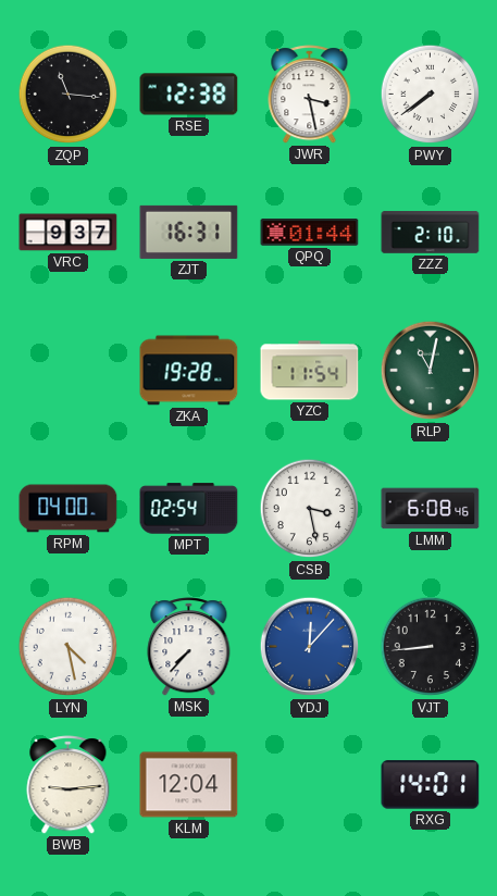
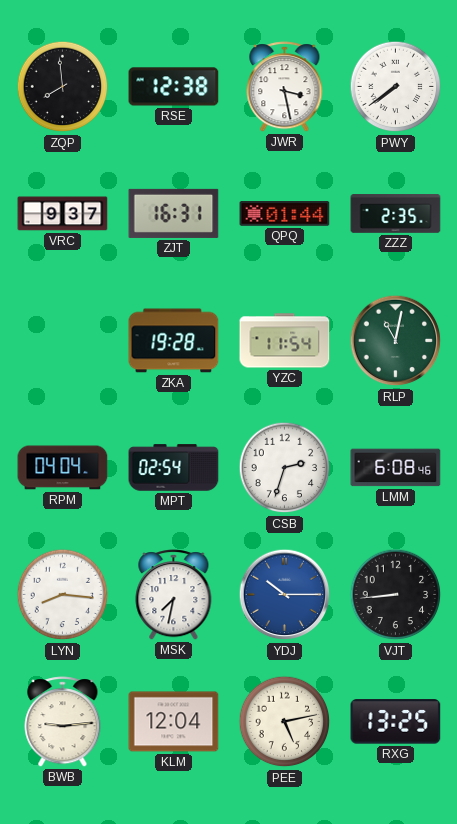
ZQP: 11:16 -> 7:59 (63, 87)
ZZZ: 2:10 -> 2:35 (396, 214)
RPM: 04:00 -> 04:04 (63, 468)
CSB: 3:28 -> 2:33 (285, 468)
LYN: 4:28 -> 8:16 (63, 595)
MSK: 7:37 -> 7:32 (174, 595)
YDJ: 12:07 -> 10:15 (285, 595)
PEE: none -> 5:13 (285, 722)
RXG: 14:01 -> 13:25 (396, 722)
